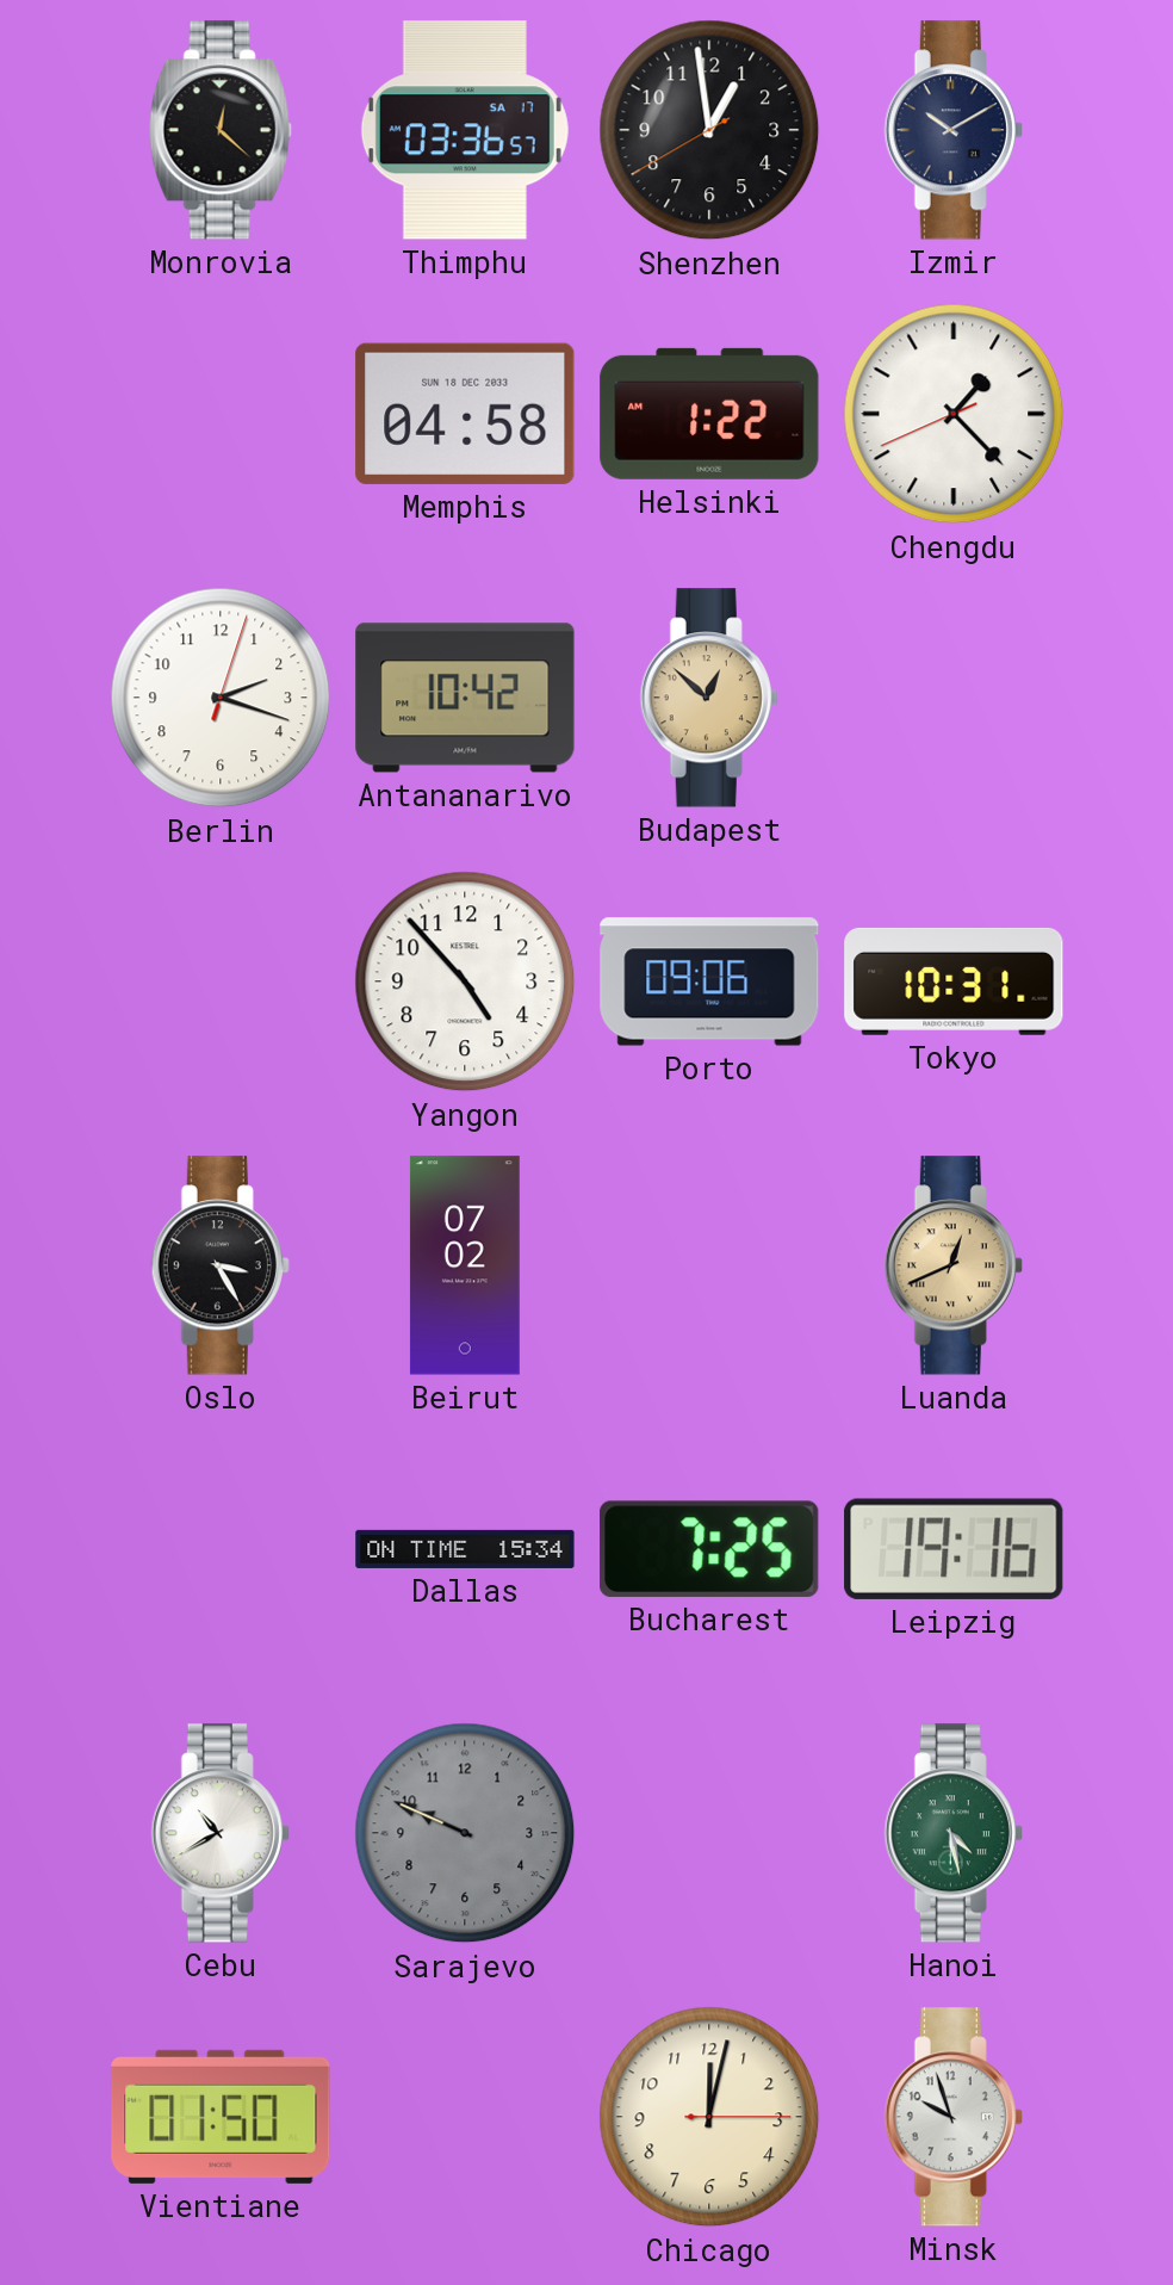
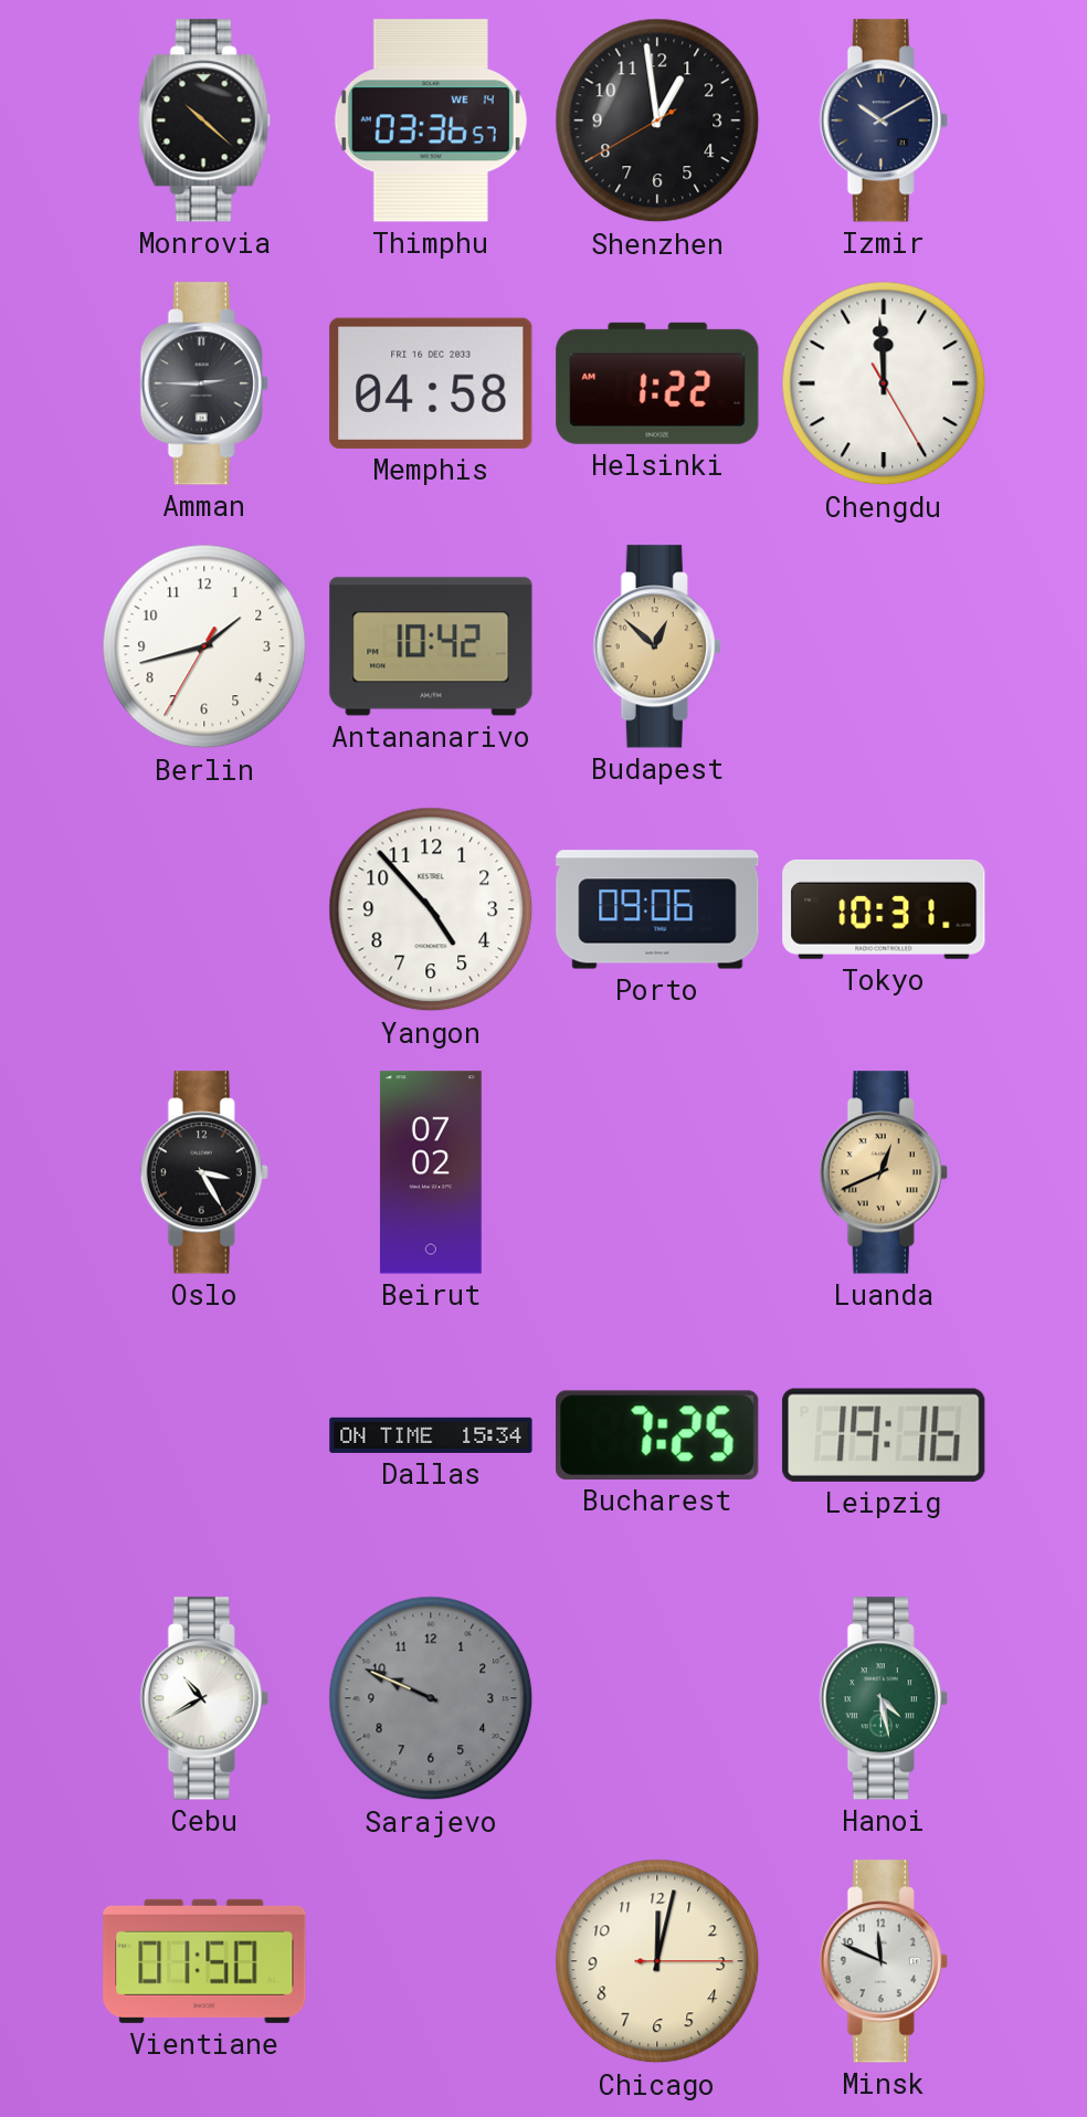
Monrovia: 12:22 -> 10:22 (204, 120)
Thimphu date: SA 17 -> WE 14 (431, 120)
Amman: none -> 2:45 (204, 383)
Memphis date: SUN 18 DEC 2033 -> FRI 16 DEC 2033 (431, 383)
Chengdu: 1:22 -> 11:59 (884, 383)
Berlin: 2:18 -> 1:42 (204, 646)
Minsk: 9:57 -> 11:49 (884, 1961)
